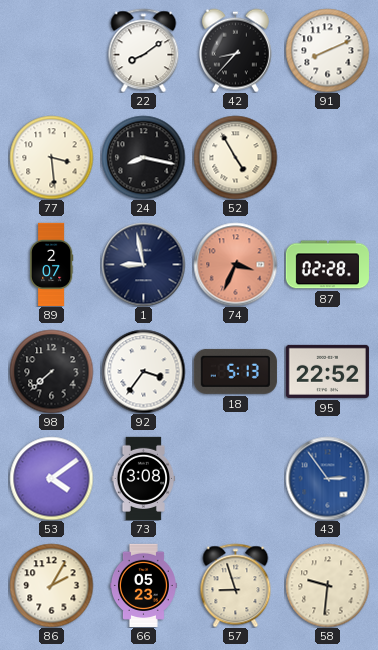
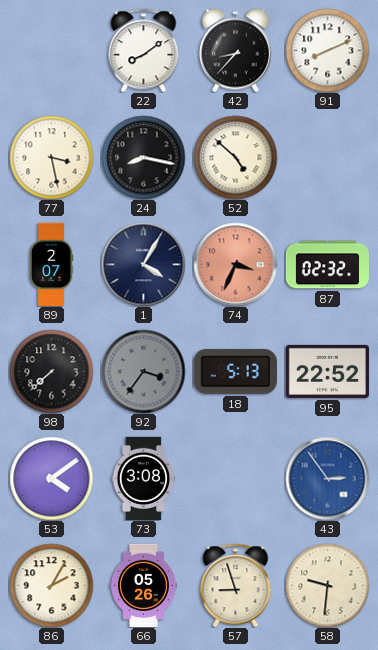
77: 3:29 -> 3:28 (51, 157)
52: 4:55 -> 4:52 (235, 157)
1: 8:58 -> 4:05 (143, 264)
87: 02:28 -> 02:32 (327, 265)
92 dial: white -> grey (143, 371)
66: 05:23 -> 05:26 (144, 585)
